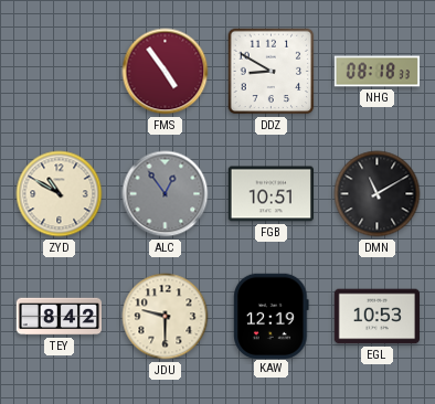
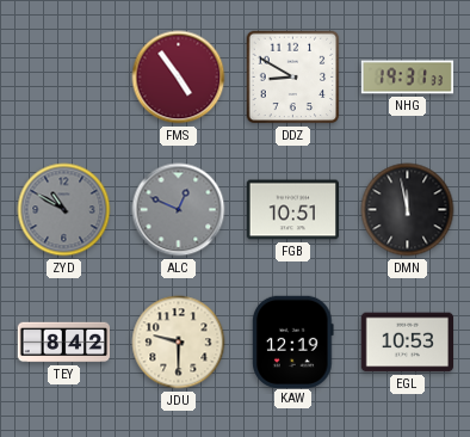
NHG: 08:18 -> 19:31 (408, 78)
ZYD dial: cream -> grey (64, 210)
ALC: 12:54 -> 12:49 (179, 210)
DMN: 11:10 -> 11:58 (408, 210)
